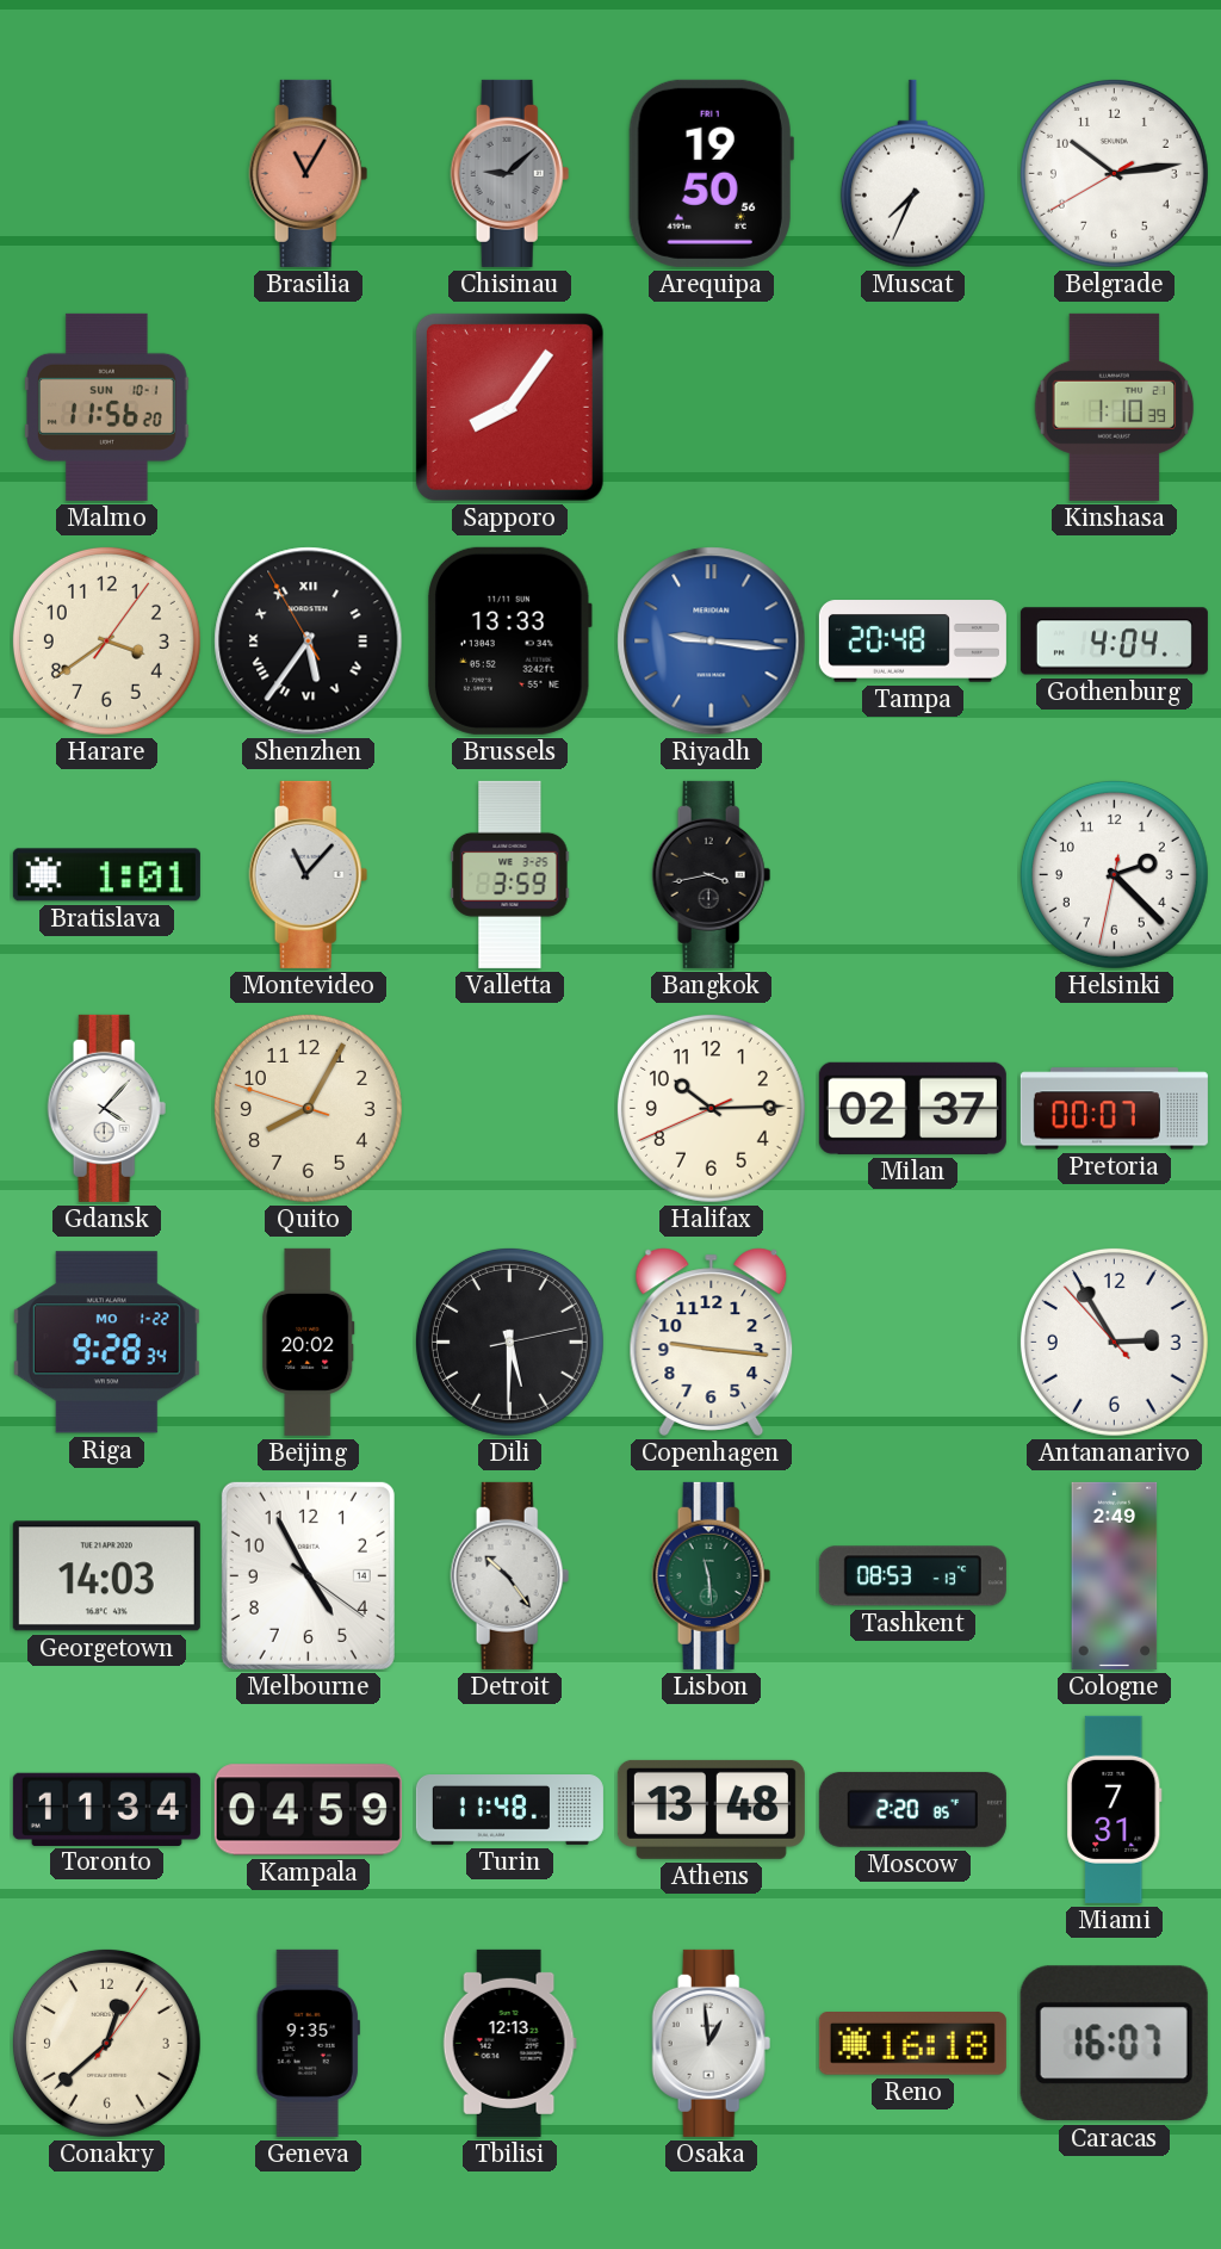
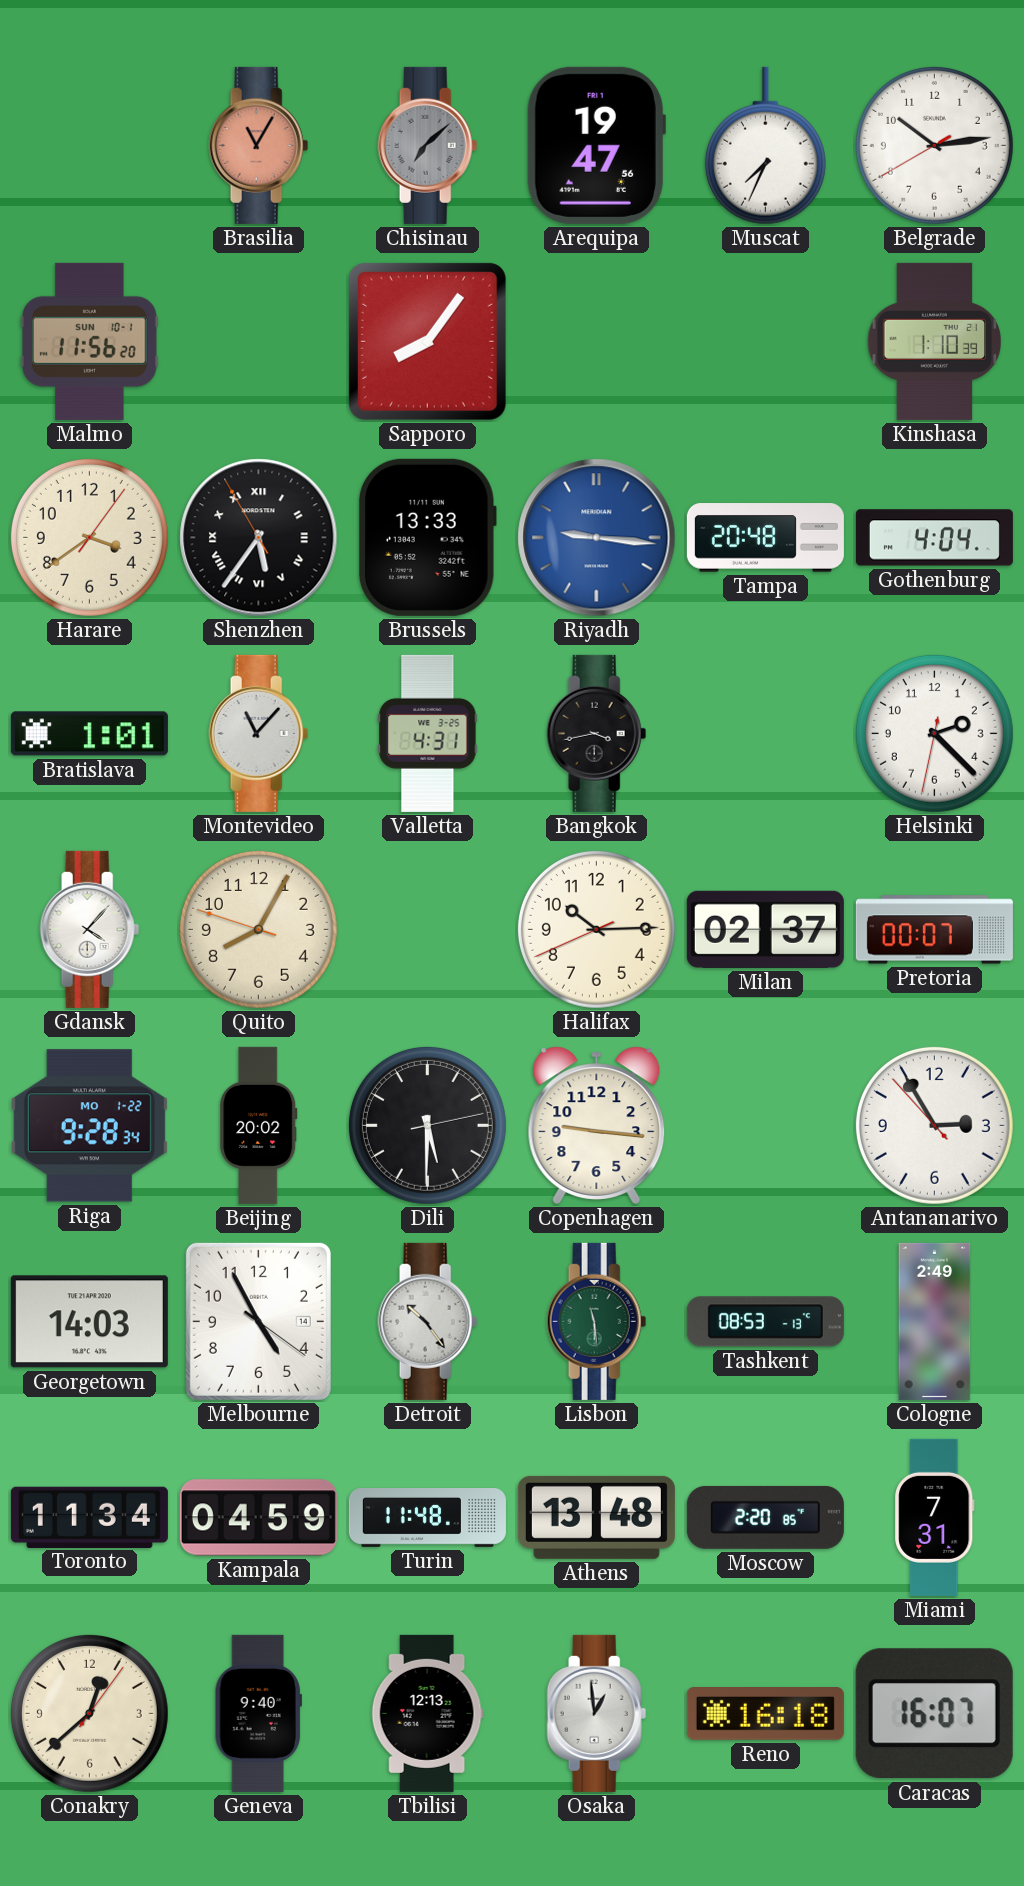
Chisinau: 9:08 -> 7:08 (428, 145)
Arequipa: 19:50 -> 19:47 (596, 145)
Valletta: 3:59 -> 4:31 (428, 733)
Geneva: 9:35 -> 9:40 (258, 1713)
